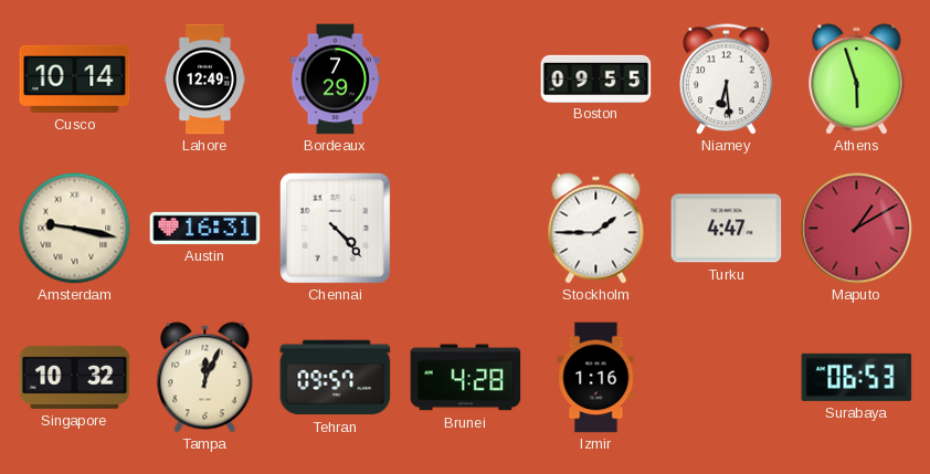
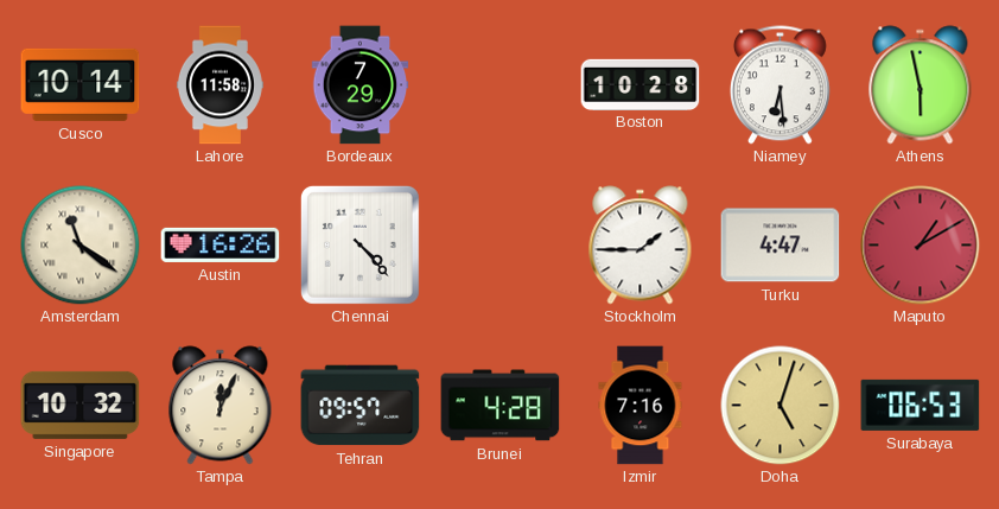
Lahore: 12:49 -> 11:58 (219, 85)
Boston: 09:55 -> 10:28 (641, 84)
Athens: 5:57 -> 5:58 (921, 85)
Amsterdam: 9:17 -> 11:21 (81, 246)
Austin: 16:31 -> 16:26 (221, 244)
Izmir: 1:16 -> 7:16 (641, 406)
Doha: none -> 5:03 (781, 406)
